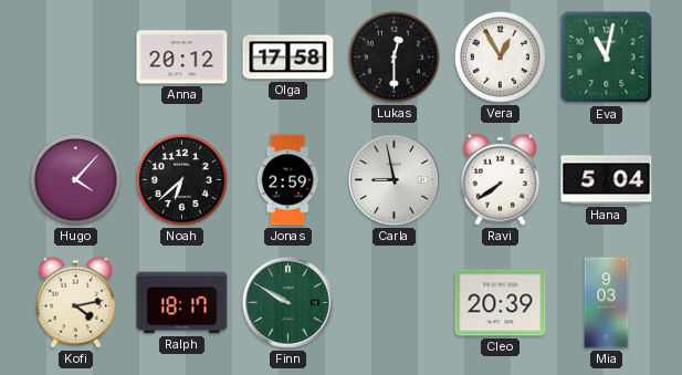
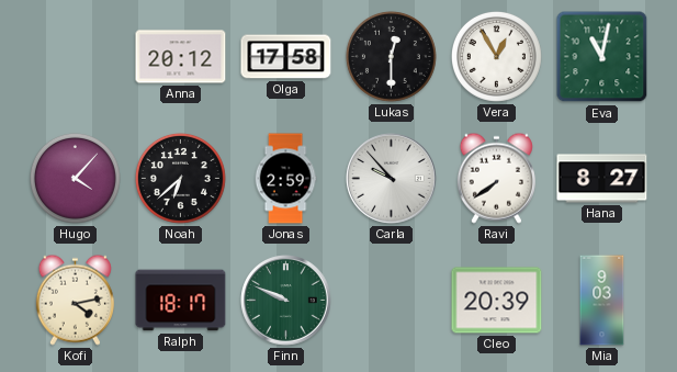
Carla: 8:58 -> 9:53 (392, 179)
Hana: 5:04 -> 8:27 (602, 179)
Finn: 9:50 -> 9:49 (286, 301)
